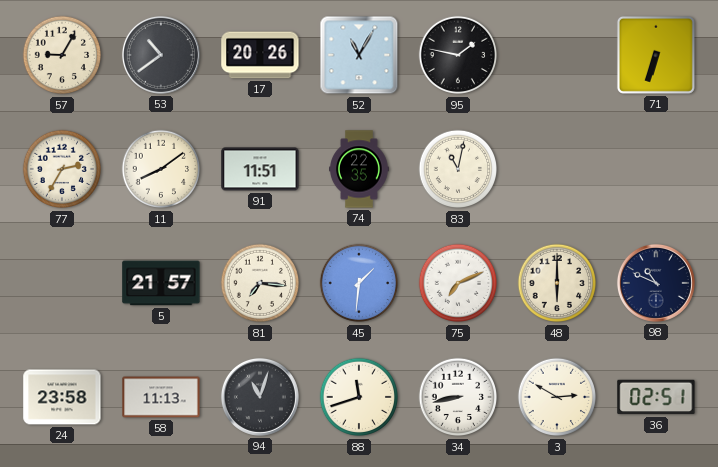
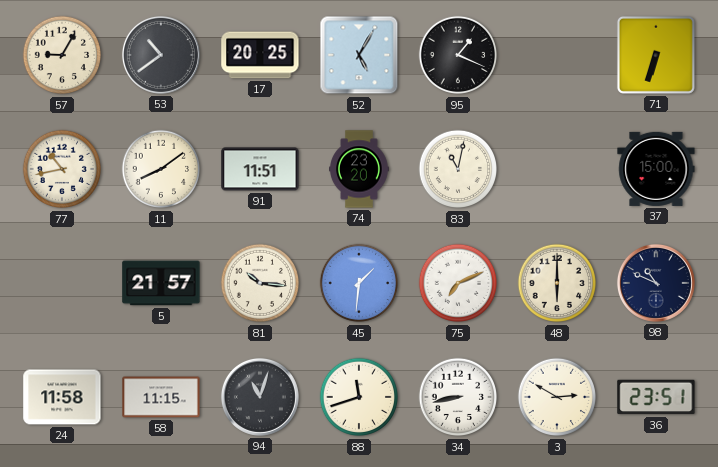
17: 20:26 -> 20:25 (260, 55)
52: 11:05 -> 5:05 (359, 55)
95: 1:47 -> 1:19 (458, 55)
77: 2:35 -> 10:43 (62, 169)
74: 22:35 -> 23:20 (360, 169)
37: none -> 15:00 (656, 169)
81: 7:16 -> 10:16 (260, 283)
24: 23:58 -> 11:58 (62, 397)
58: 11:13 -> 11:15 (161, 397)
36: 02:51 -> 23:51 (656, 397)
